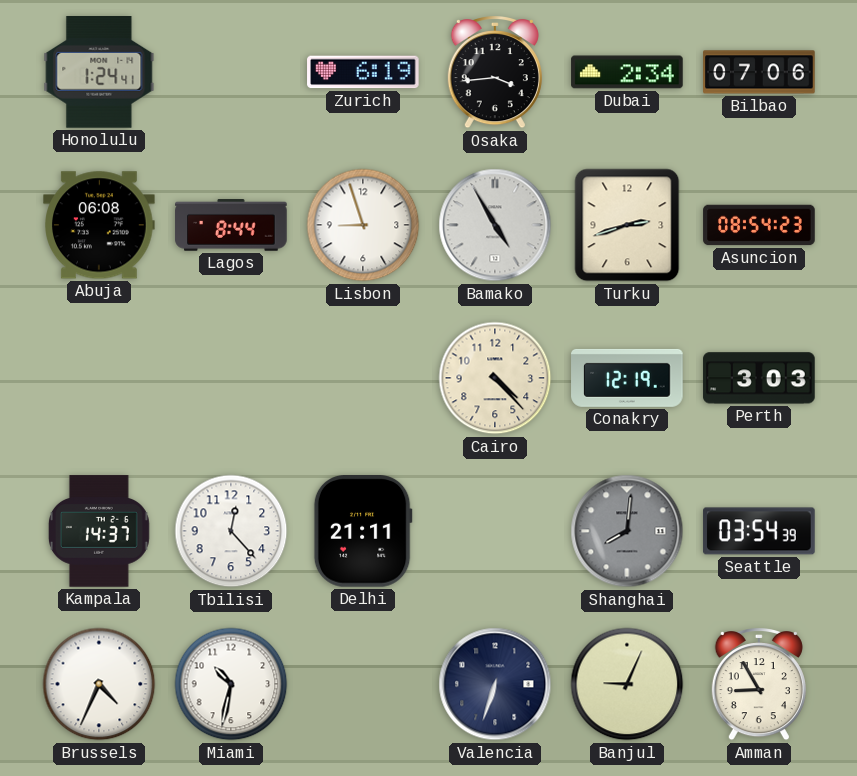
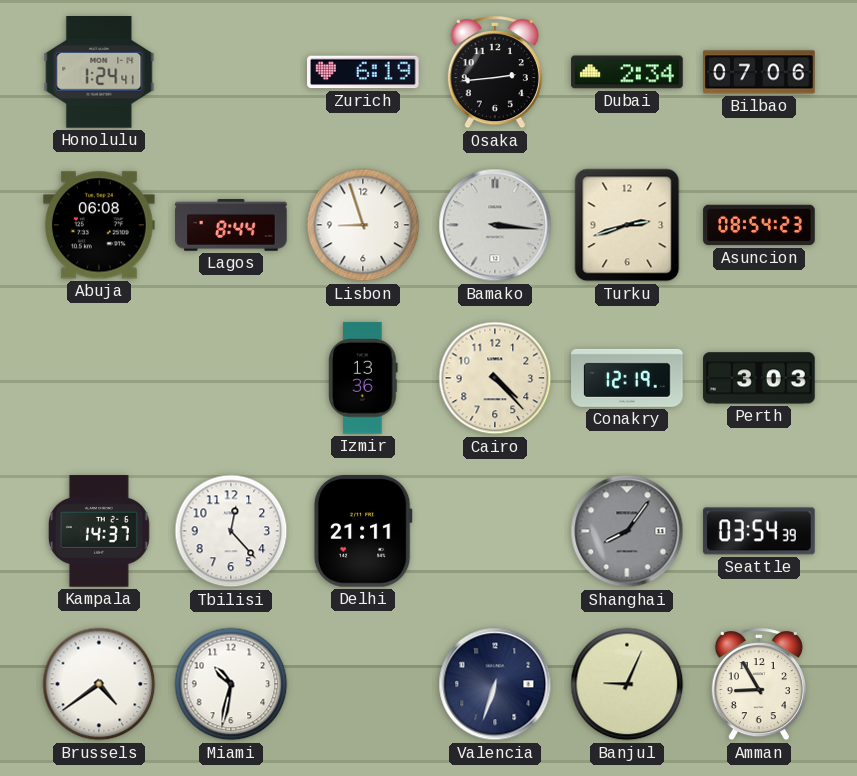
Osaka: 3:44 -> 2:44 (495, 73)
Bamako: 4:55 -> 3:16 (495, 225)
Izmir: none -> 13:36 (363, 378)
Shanghai: 8:01 -> 8:06 (627, 531)
Brussels: 4:34 -> 4:39 (99, 684)
